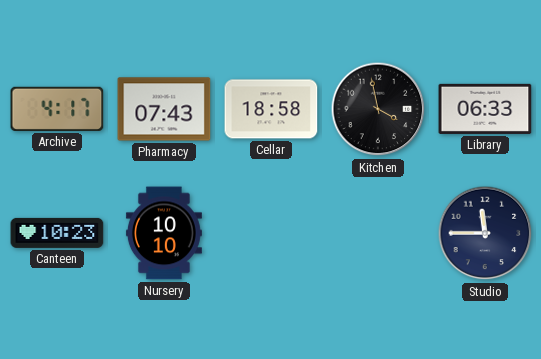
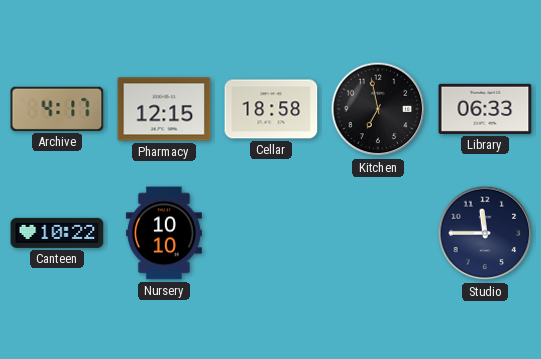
Pharmacy: 07:43 -> 12:15 (164, 109)
Kitchen: 3:58 -> 6:58 (378, 109)
Canteen: 10:23 -> 10:22 (57, 233)
